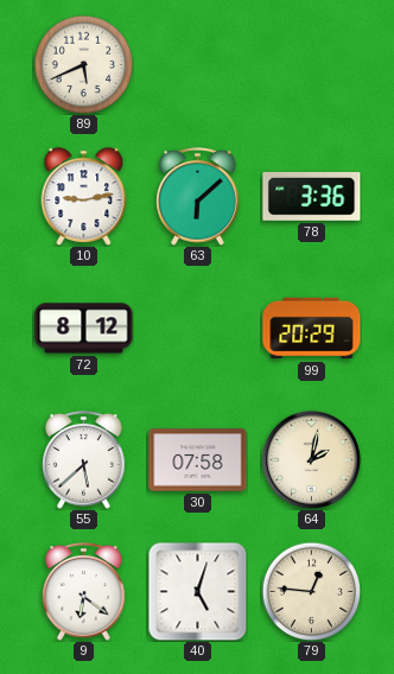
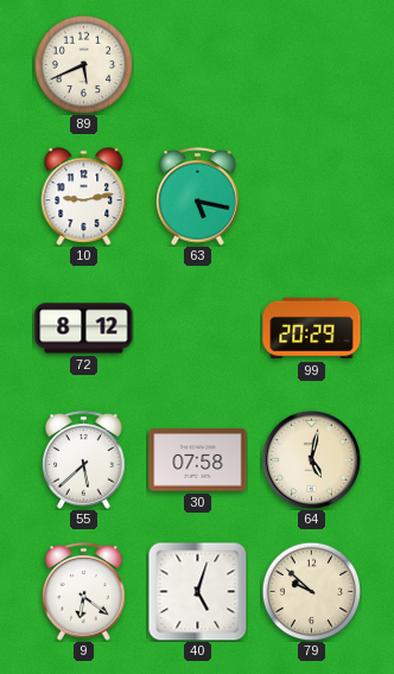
63: 6:08 -> 5:17 (198, 197)
78: 3:36 -> none (312, 196)
64: 2:02 -> 5:02 (311, 459)
79: 12:46 -> 9:52 (311, 591)
